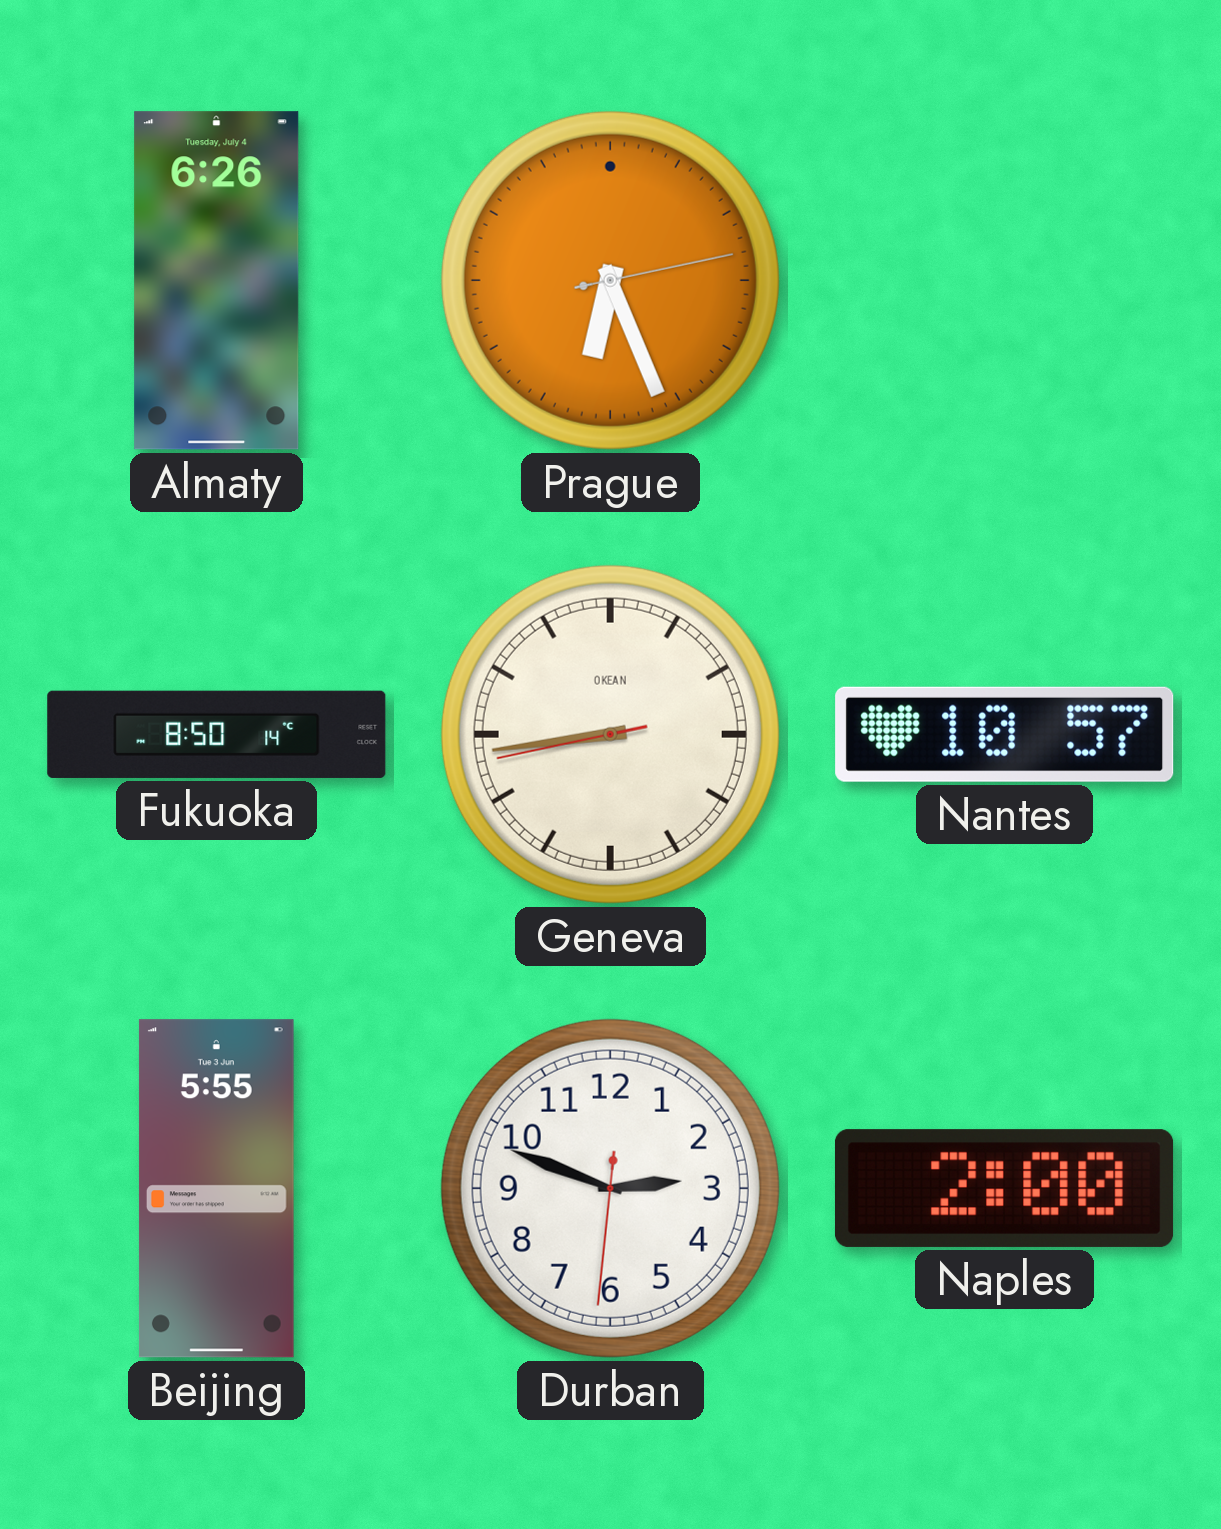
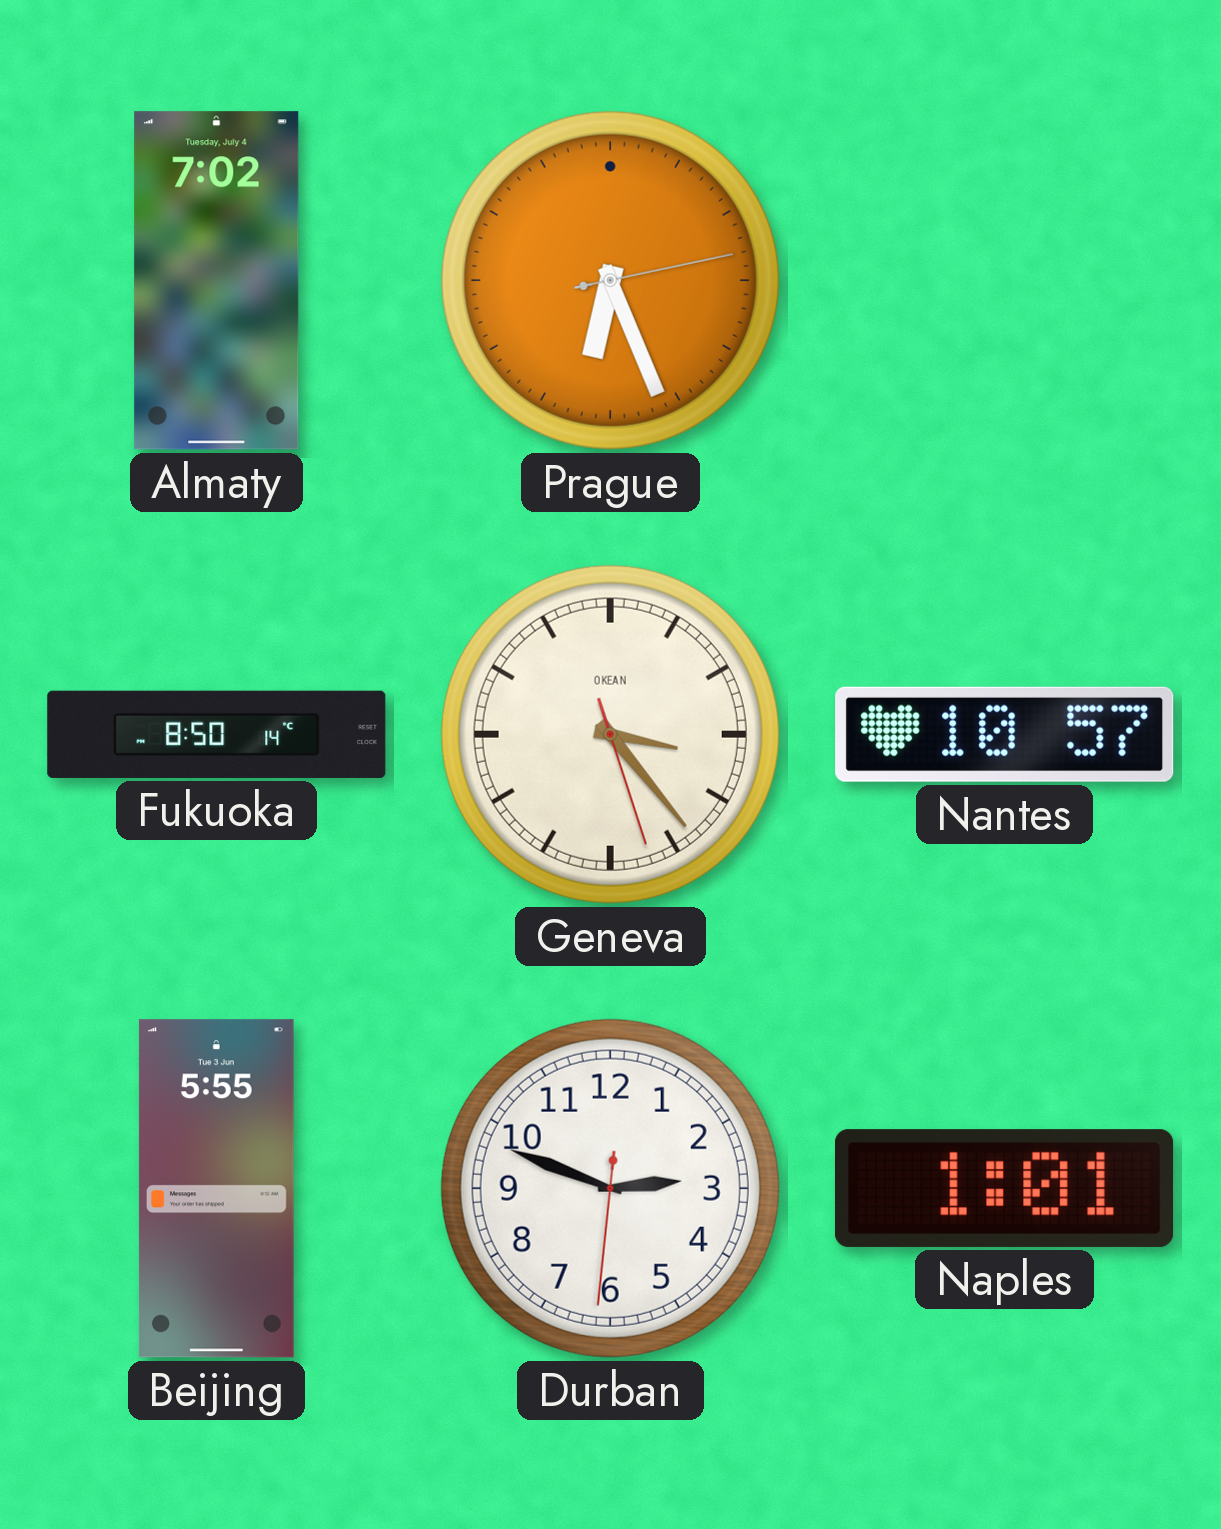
Almaty: 6:26 -> 7:02 (217, 281)
Geneva: 8:43 -> 3:23 (610, 734)
Naples: 2:00 -> 1:01 (1004, 1188)
